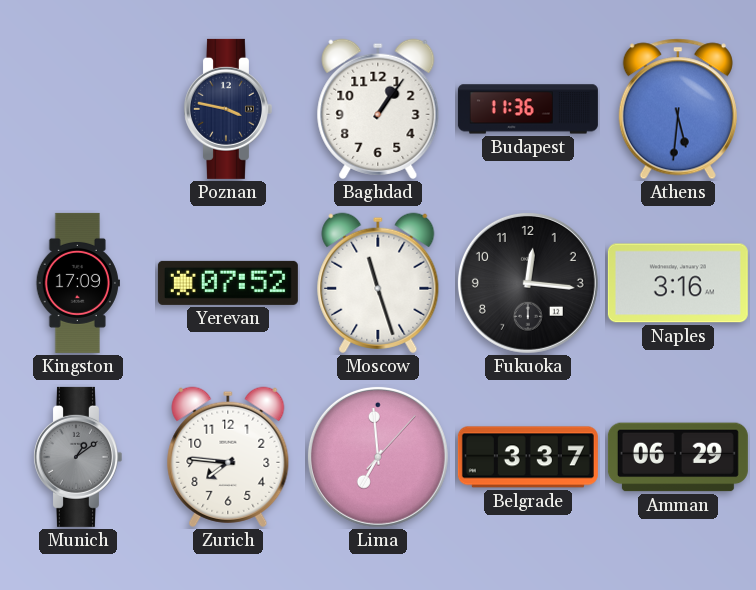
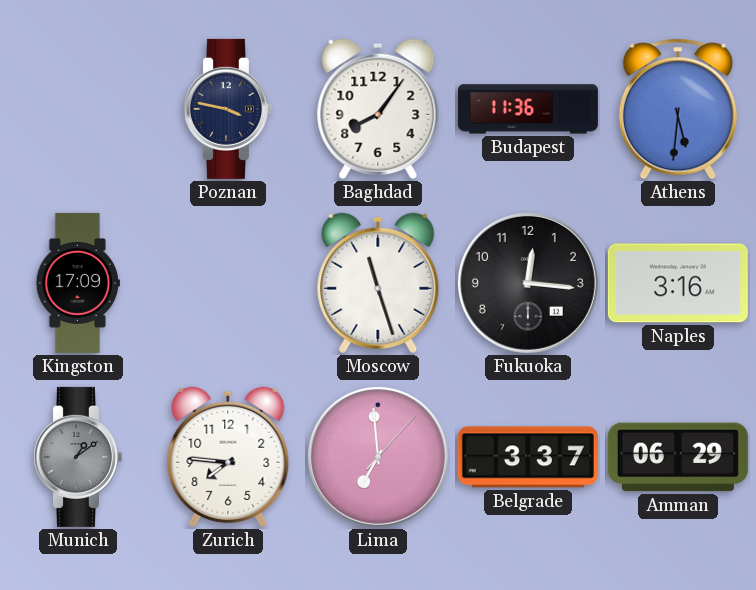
Baghdad: 1:06 -> 8:06 (378, 109)
Yerevan: 07:52 -> none (228, 283)
